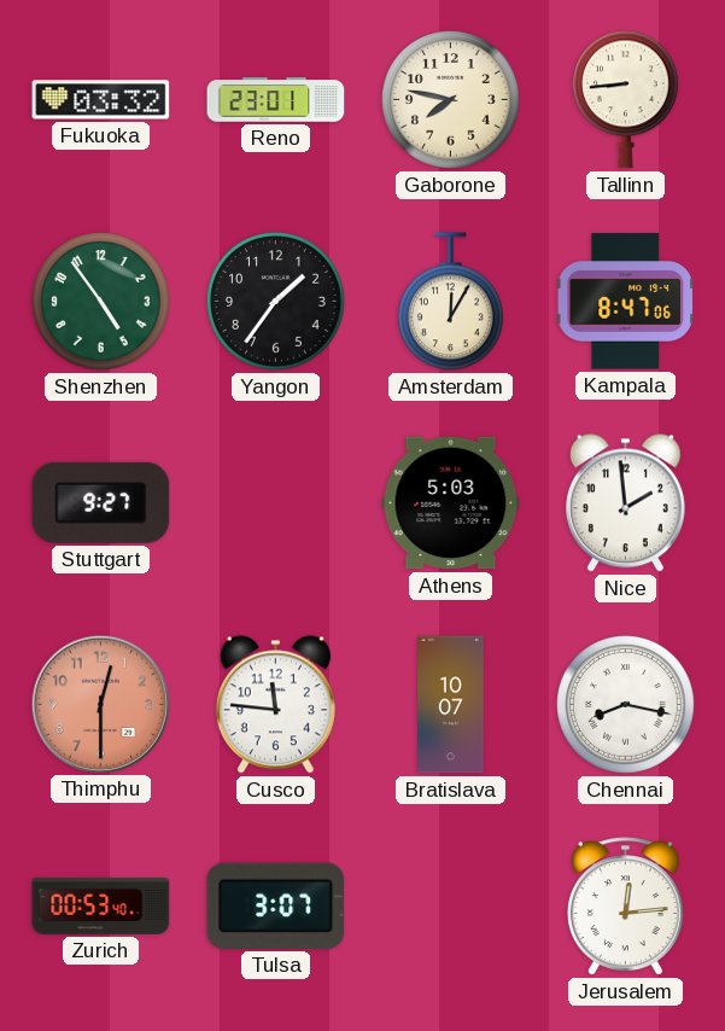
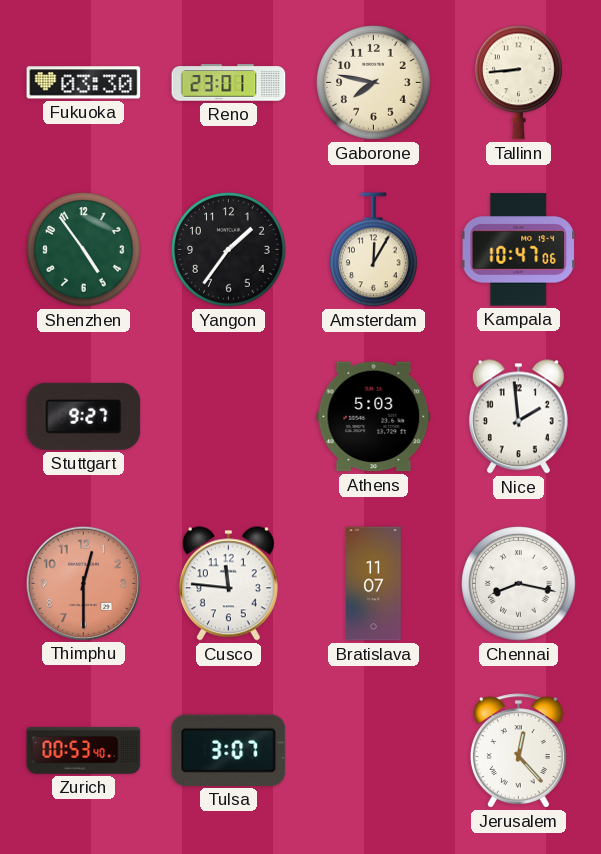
Fukuoka: 03:32 -> 03:30 (84, 83)
Kampala: 8:47 -> 10:47 (519, 250)
Bratislava: 10:07 -> 11:07 (374, 584)
Jerusalem: 12:14 -> 12:23 (518, 751)
